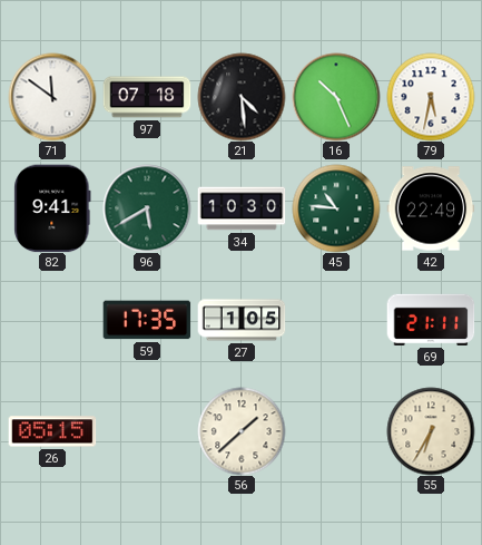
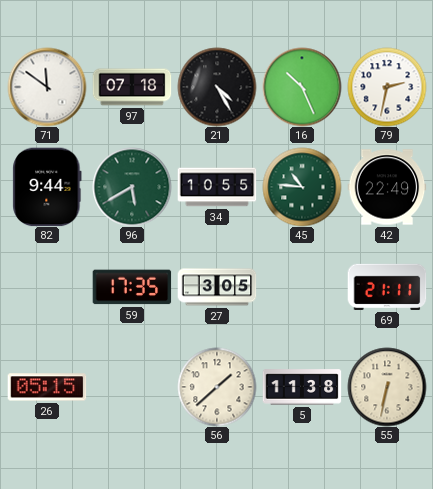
21: 4:29 -> 4:25 (217, 87)
79: 5:32 -> 2:32 (387, 87)
82: 9:41 -> 9:44 (47, 187)
34: 10:30 -> 10:55 (217, 187)
27: 1:05 -> 3:05 (217, 287)
5: none -> 11:38 (302, 387)
55: 6:35 -> 6:32 (387, 387)
